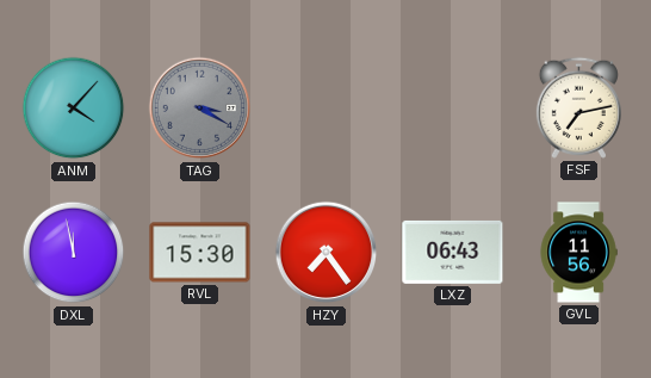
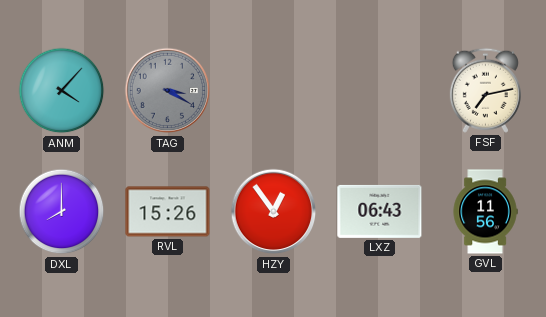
DXL: 11:58 -> 8:00 (62, 212)
RVL: 15:30 -> 15:26 (168, 212)
HZY: 7:24 -> 12:54 (274, 212)
